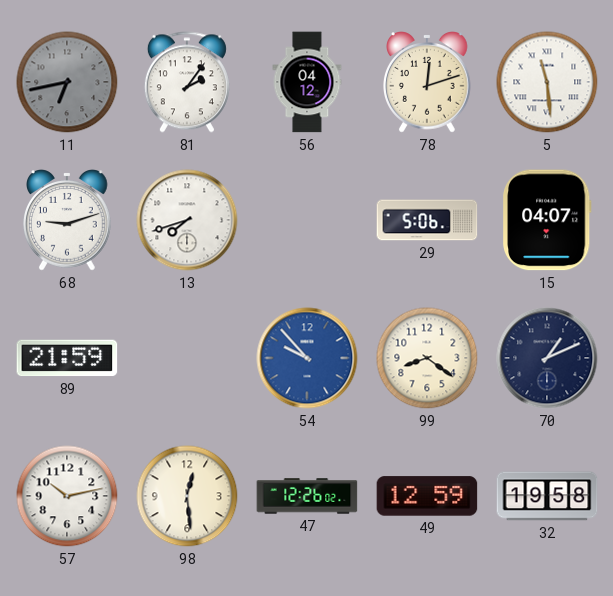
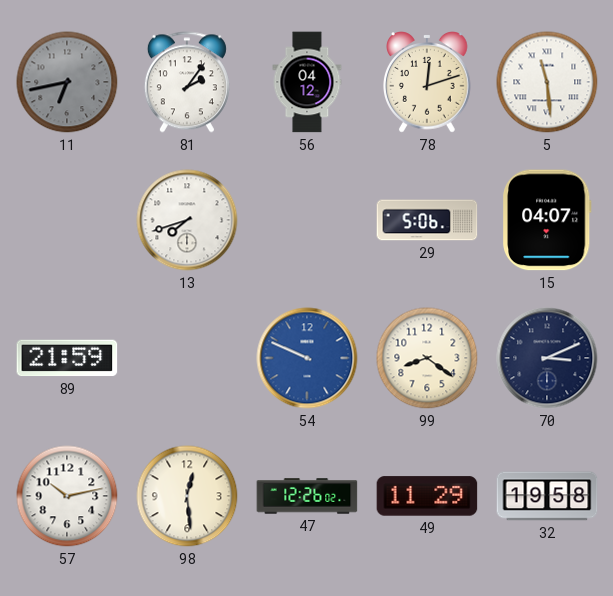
68: 9:12 -> none (68, 220)
54: 9:53 -> 9:49 (307, 358)
70: 1:11 -> 3:11 (547, 358)
49: 12:59 -> 11:29 (427, 496)
